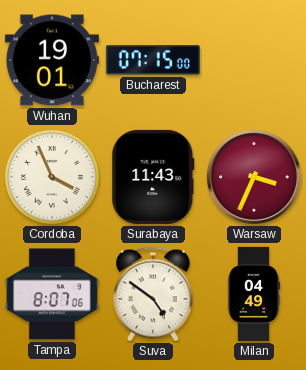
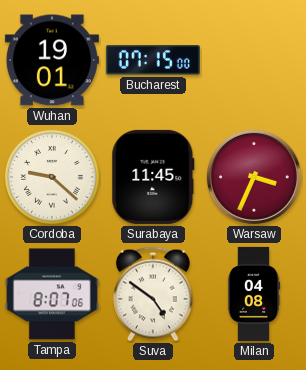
Cordoba: 3:56 -> 9:22 (52, 177)
Surabaya: 11:43 -> 11:45 (153, 177)
Milan: 04:49 -> 04:08 (254, 294)
